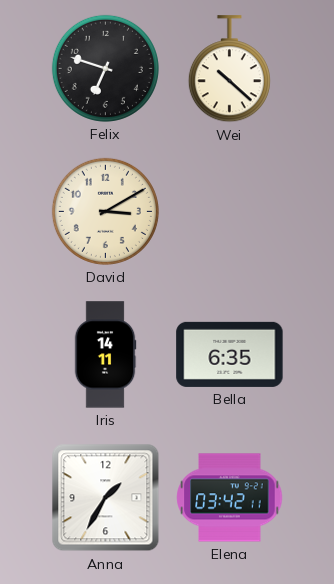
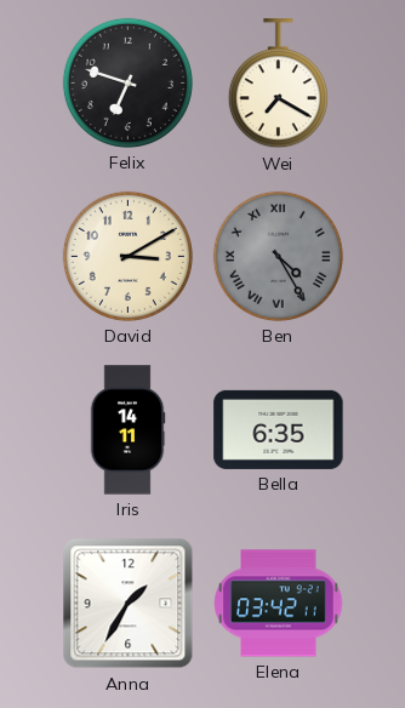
Wei: 10:22 -> 7:20 (278, 84)
Ben: none -> 4:25 (278, 256)
